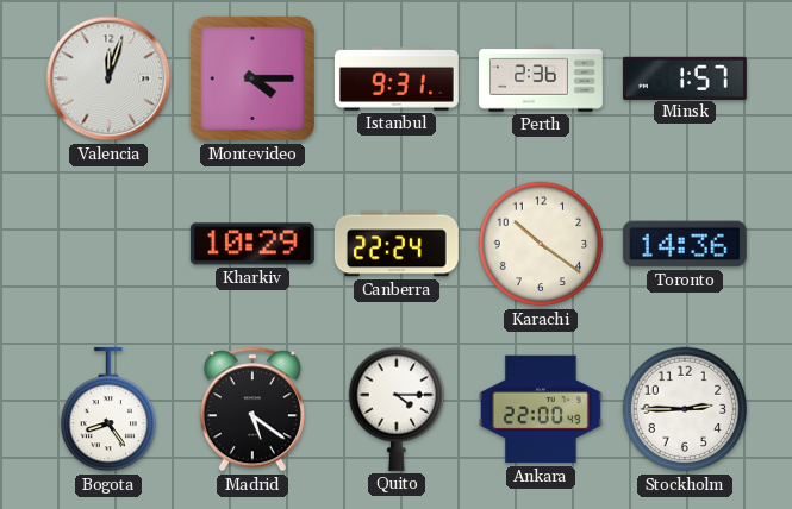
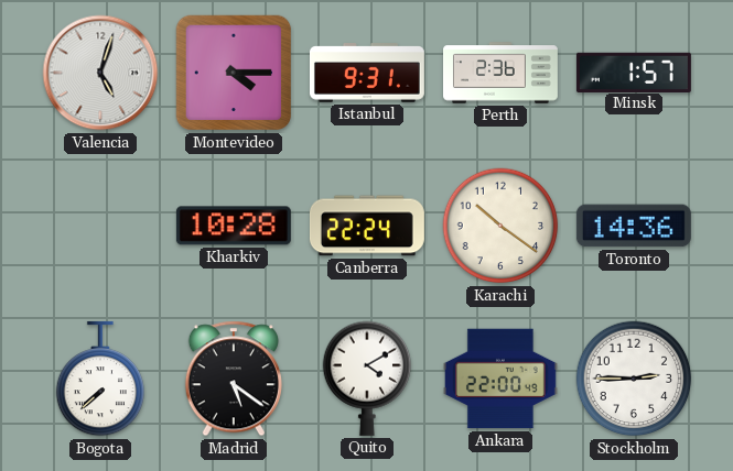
Valencia: 12:03 -> 5:03 (100, 73)
Kharkiv: 10:29 -> 10:28 (234, 226)
Bogota: 8:24 -> 7:38 (100, 379)
Quito: 4:15 -> 4:10 (367, 379)
